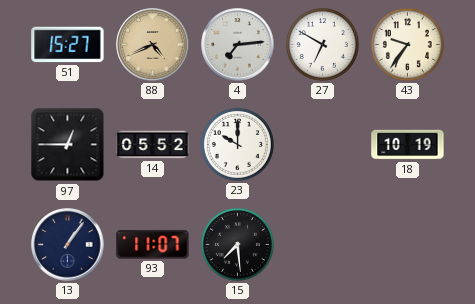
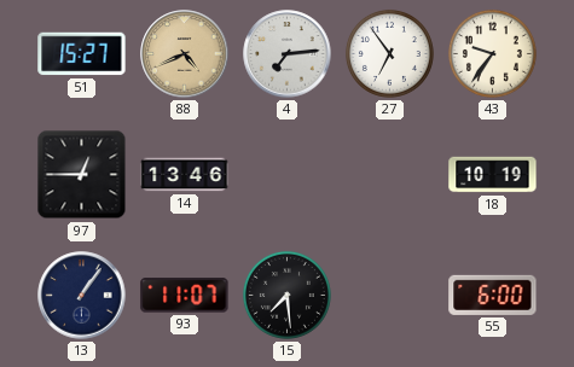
27: 6:50 -> 6:54 (389, 53)
14: 05:52 -> 13:46 (185, 175)
23: 10:00 -> none (237, 144)
55: none -> 6:00 (493, 295)
